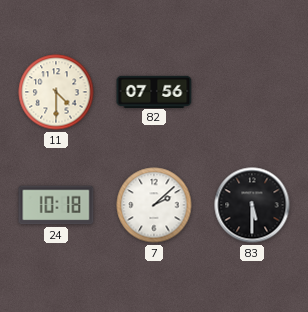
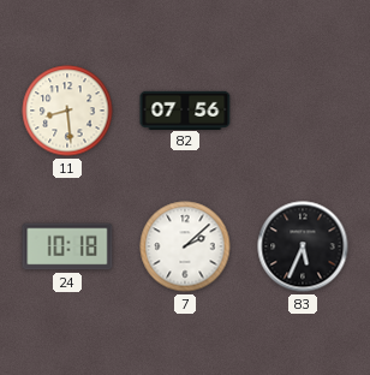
11: 4:30 -> 8:29 (67, 111)
83: 5:30 -> 5:34 (303, 246)
